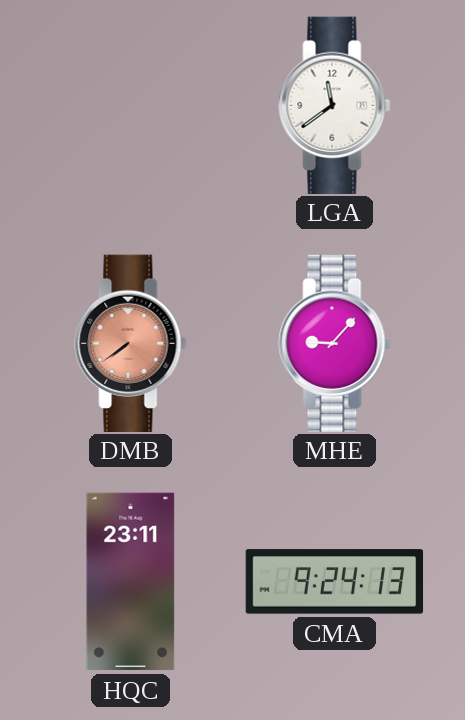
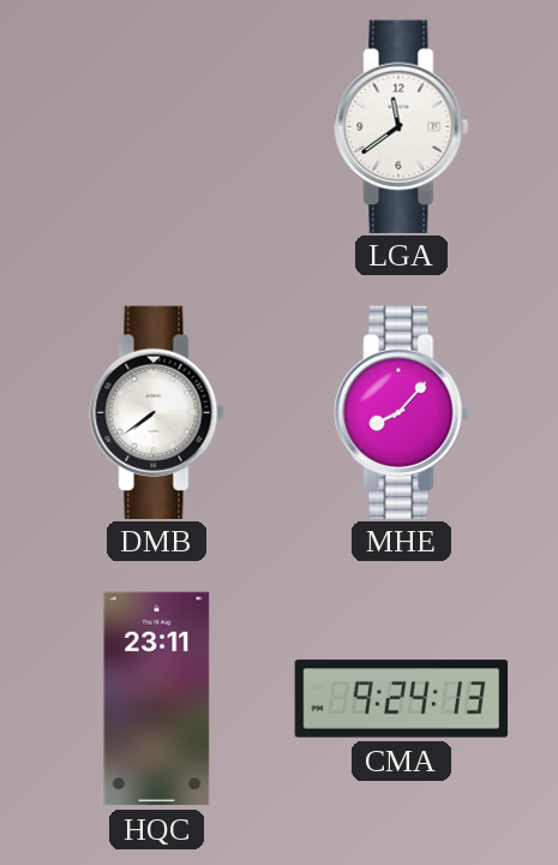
DMB dial: salmon -> white (157, 412)
MHE: 9:07 -> 8:07 (402, 412)
